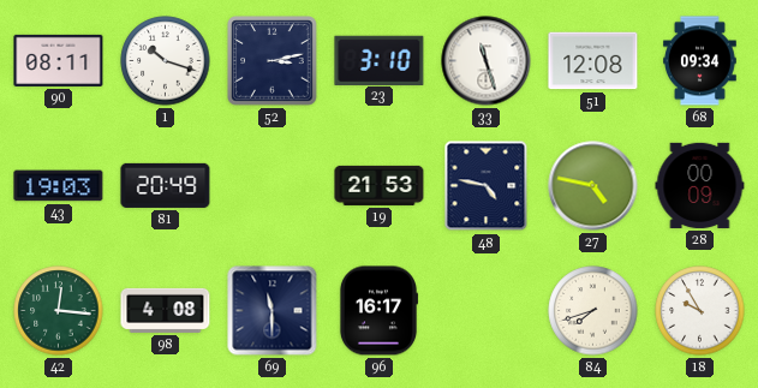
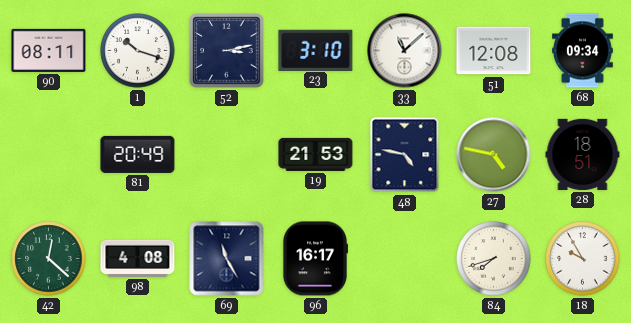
33: 11:27 -> 11:08 (405, 51)
43: 19:03 -> none (59, 186)
28: 00:09 -> 18:51 (583, 154)
42: 12:16 -> 12:22 (49, 259)
69: 11:30 -> 11:25 (227, 259)
